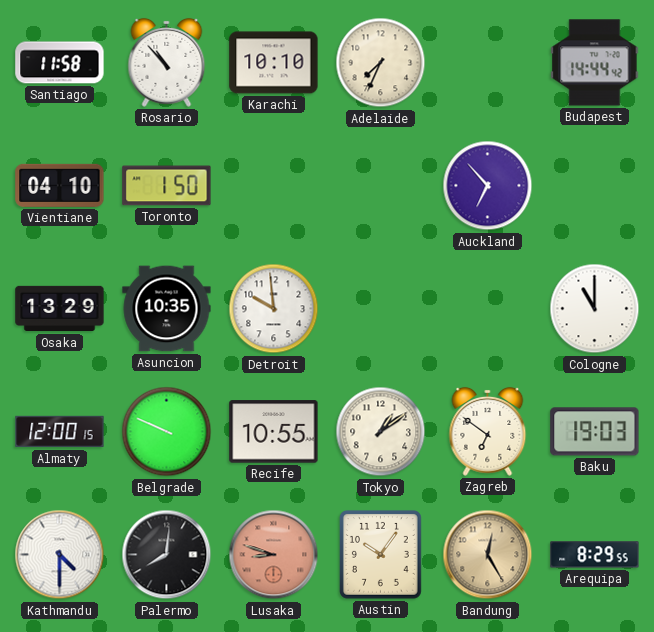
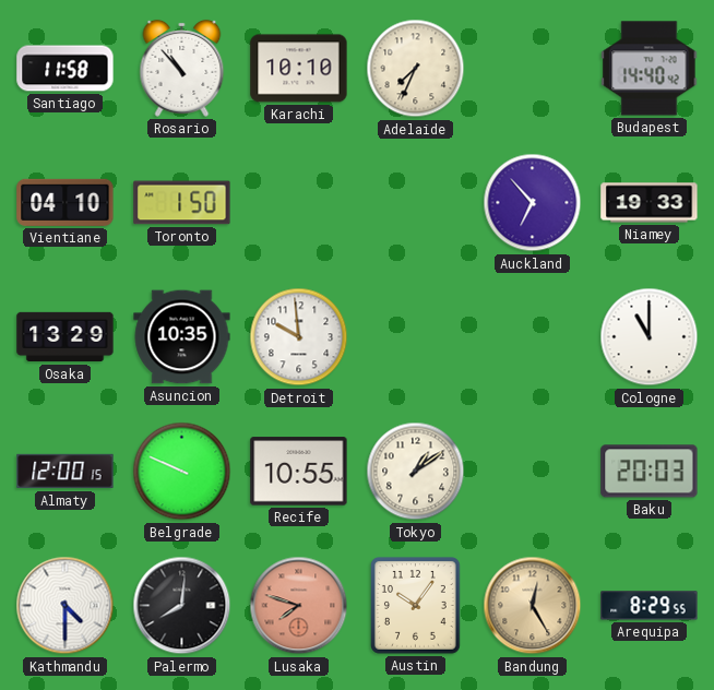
Budapest: 14:44 -> 14:40 (650, 69)
Niamey: none -> 19:33 (650, 203)
Zagreb: 6:51 -> none (488, 431)
Baku: 19:03 -> 20:03 (650, 472)
Lusaka: 8:48 -> 7:48 (299, 606)
